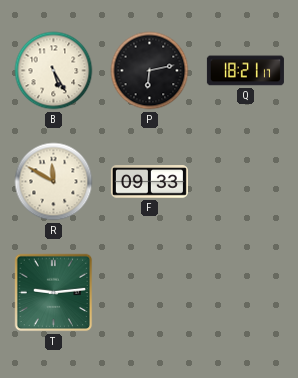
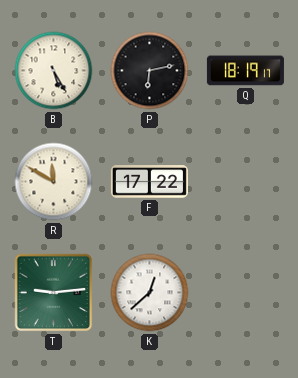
Q: 18:21 -> 18:19 (245, 71)
F: 09:33 -> 17:22 (149, 182)
K: none -> 12:38 (150, 293)
